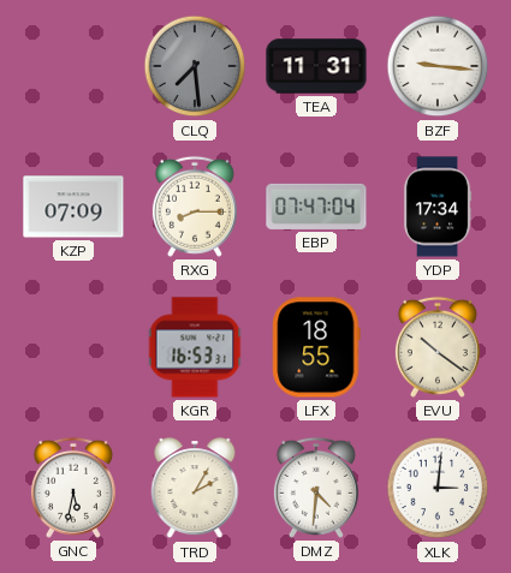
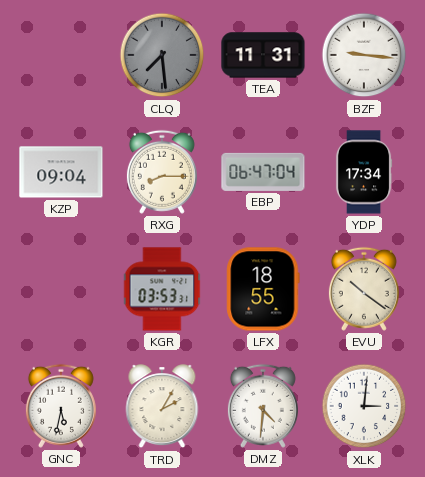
KZP: 07:09 -> 09:04 (61, 172)
EBP: 07:47 -> 06:47 (263, 172)
KGR: 16:53 -> 03:53 (162, 289)
